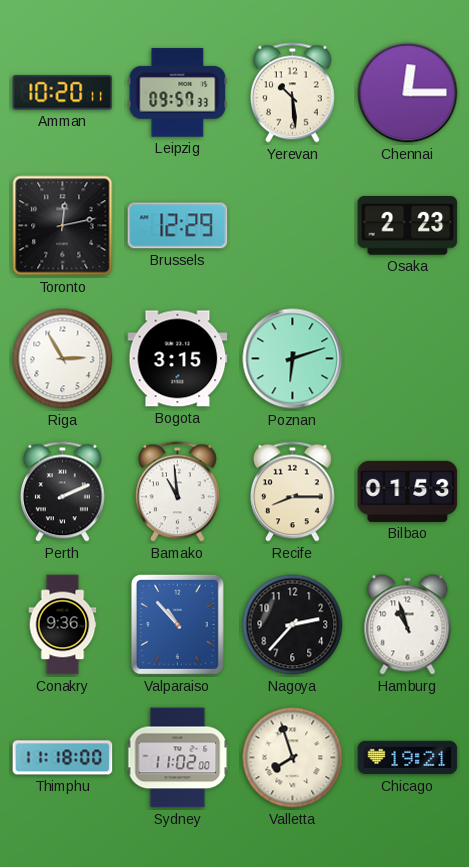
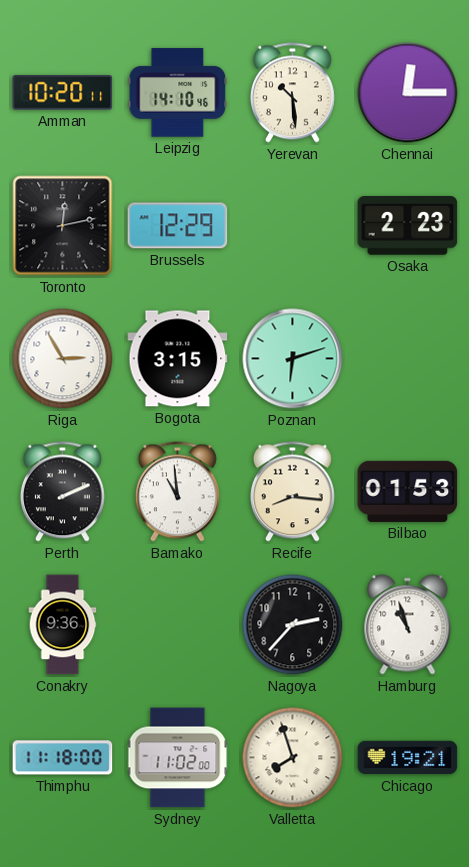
Leipzig: 09:57 -> 14:10 (178, 93)
Recife: 8:15 -> 8:16 (292, 492)
Valparaiso: 10:53 -> none (177, 624)
